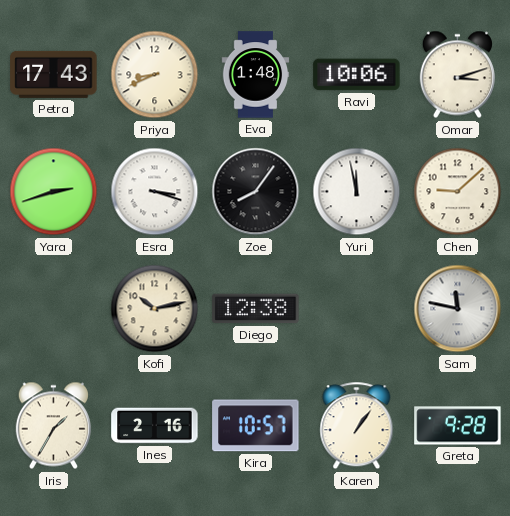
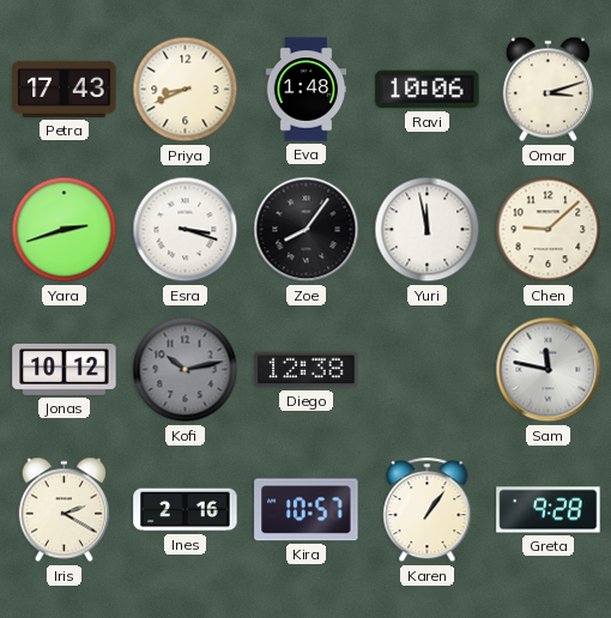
Jonas: none -> 10:12 (65, 369)
Kofi dial: cream -> grey (186, 370)
Iris: 1:35 -> 2:20 (63, 510)
